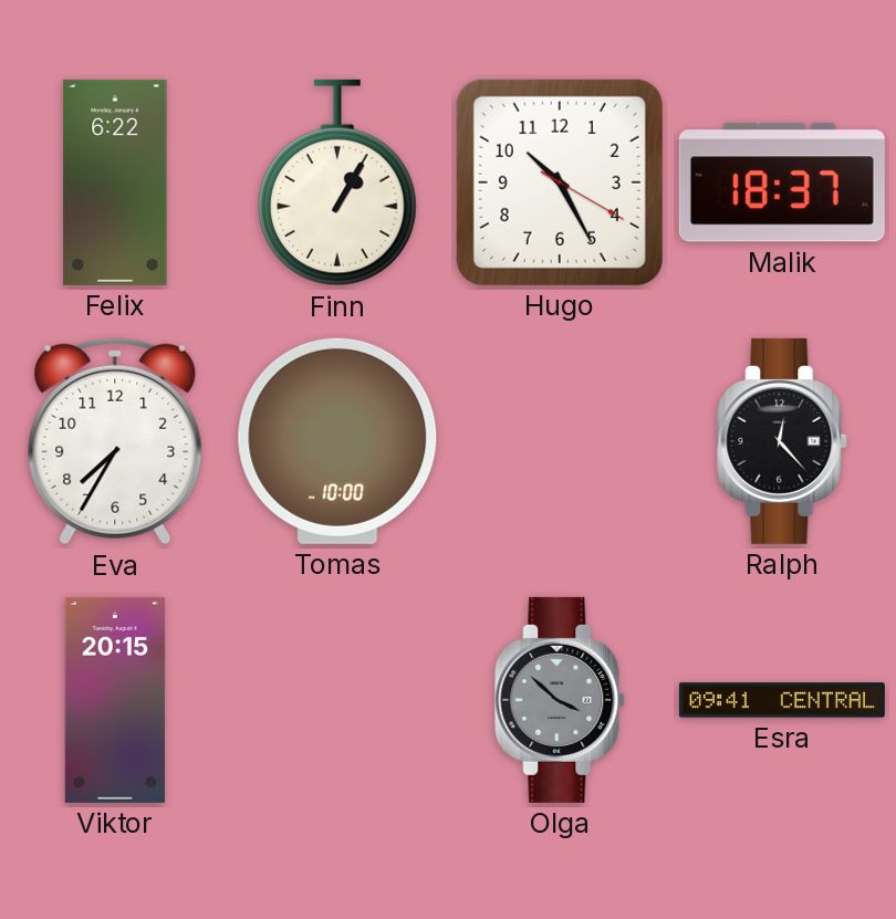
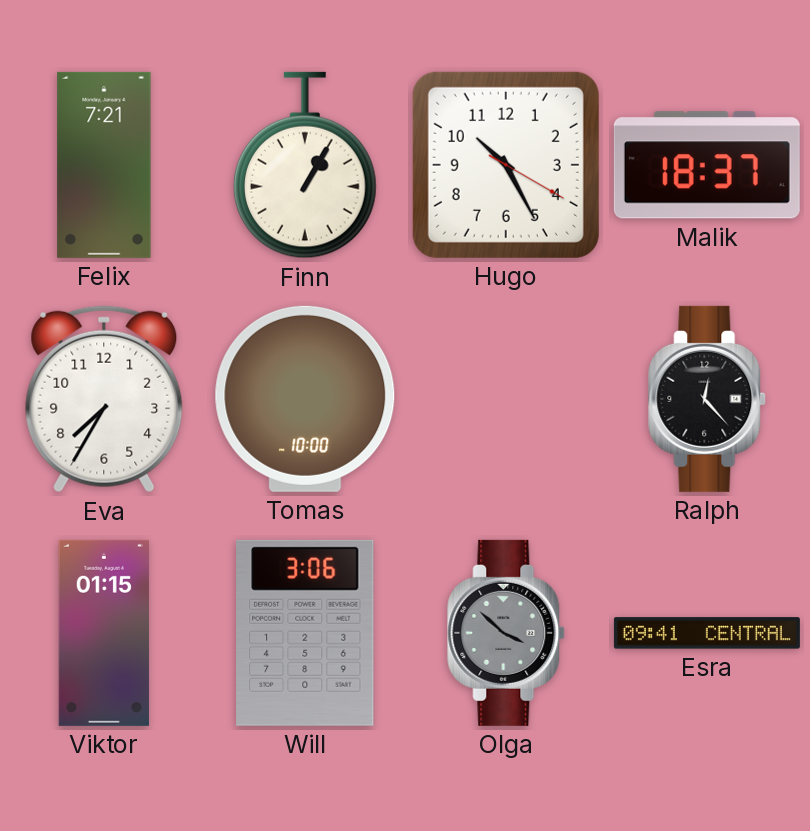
Felix: 6:22 -> 7:21 (104, 165)
Viktor: 20:15 -> 01:15 (104, 633)
Will: none -> 3:06 (305, 633)
